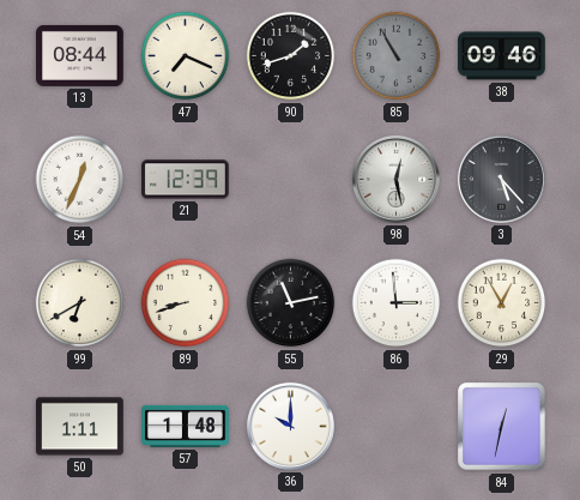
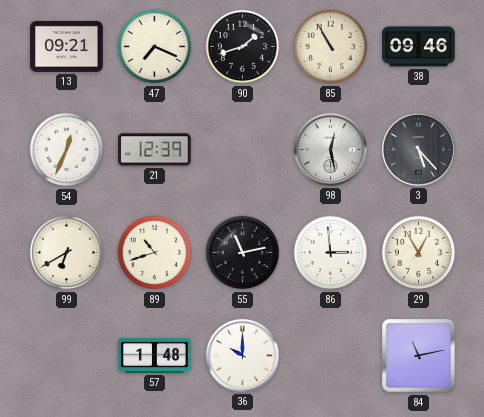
13: 08:44 -> 09:21 (67, 46)
85 dial: grey -> cream (331, 47)
89: 8:42 -> 10:42 (155, 253)
50: 1:11 -> none (80, 427)
84: 12:32 -> 11:13 (419, 356)
